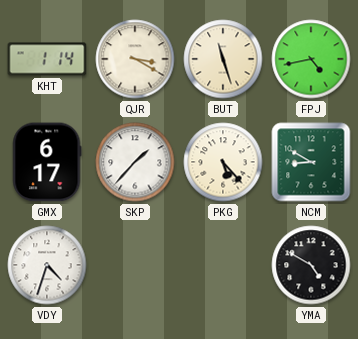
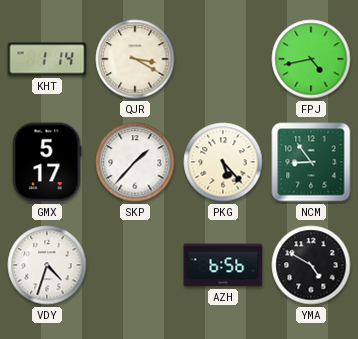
BUT: 11:27 -> none (223, 59)
GMX: 6:17 -> 5:17 (47, 162)
NCM: 8:50 -> 8:54 (311, 162)
AZH: none -> 6:56 (223, 265)
